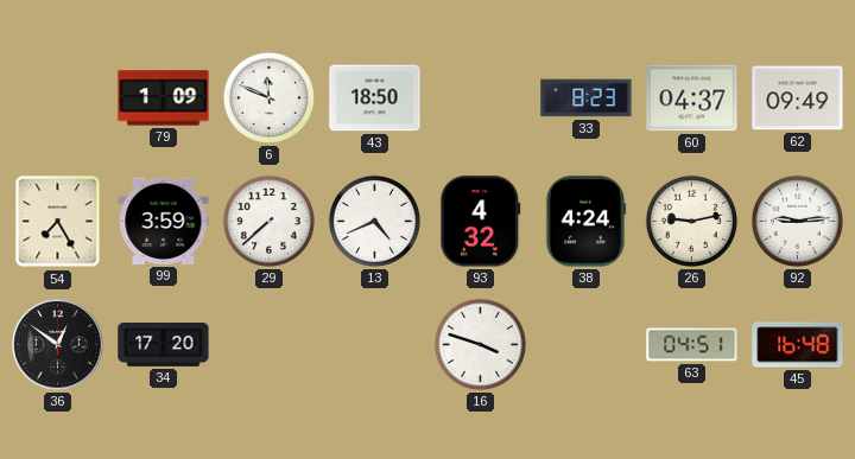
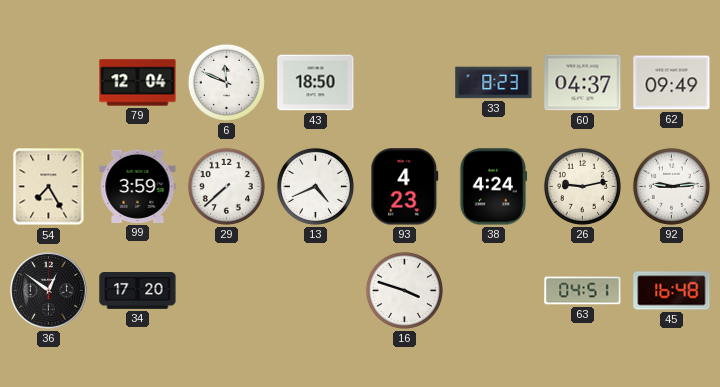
79: 1:09 -> 12:04 (138, 83)
93: 4:32 -> 4:23 (405, 187)
